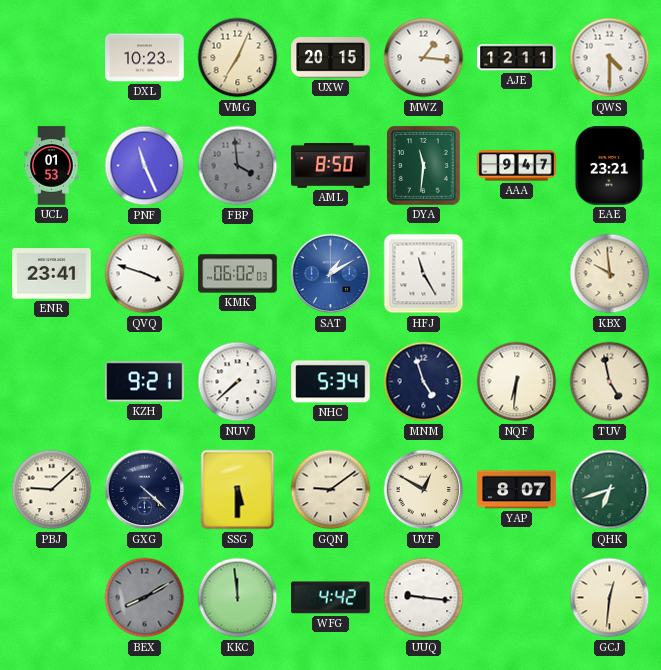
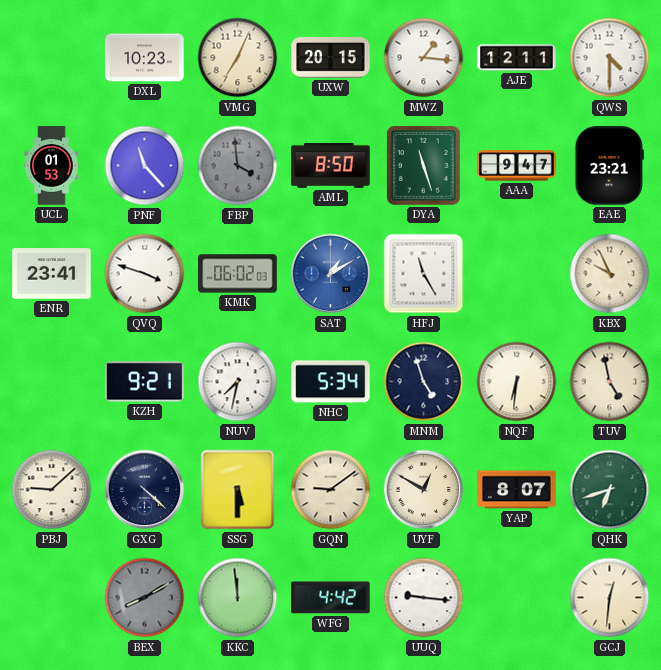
PNF: 11:26 -> 11:23 (145, 166)
DYA: 11:31 -> 11:27 (423, 165)
KBX: 9:59 -> 9:56 (610, 274)
NUV: 7:38 -> 7:32 (238, 382)
